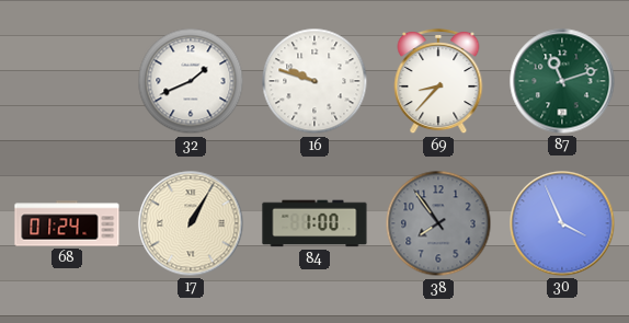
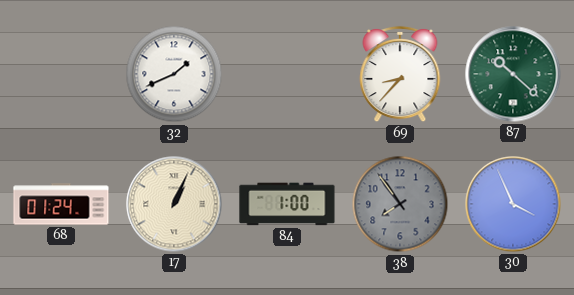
16: 9:48 -> none (314, 81)
87: 11:12 -> 10:22 (513, 74)
17: 1:05 -> 1:04 (174, 204)
